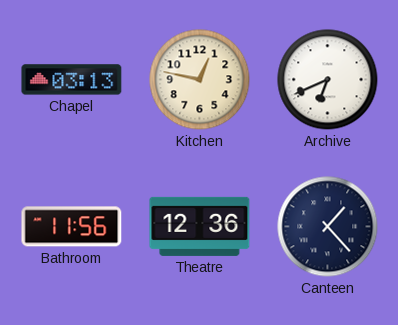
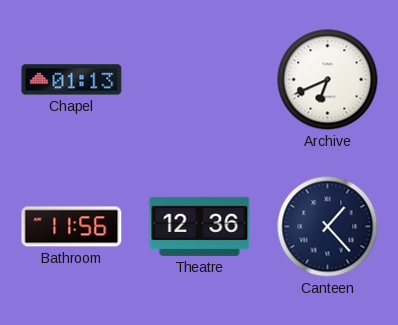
Chapel: 03:13 -> 01:13 (72, 80)
Kitchen: 12:47 -> none (200, 80)
